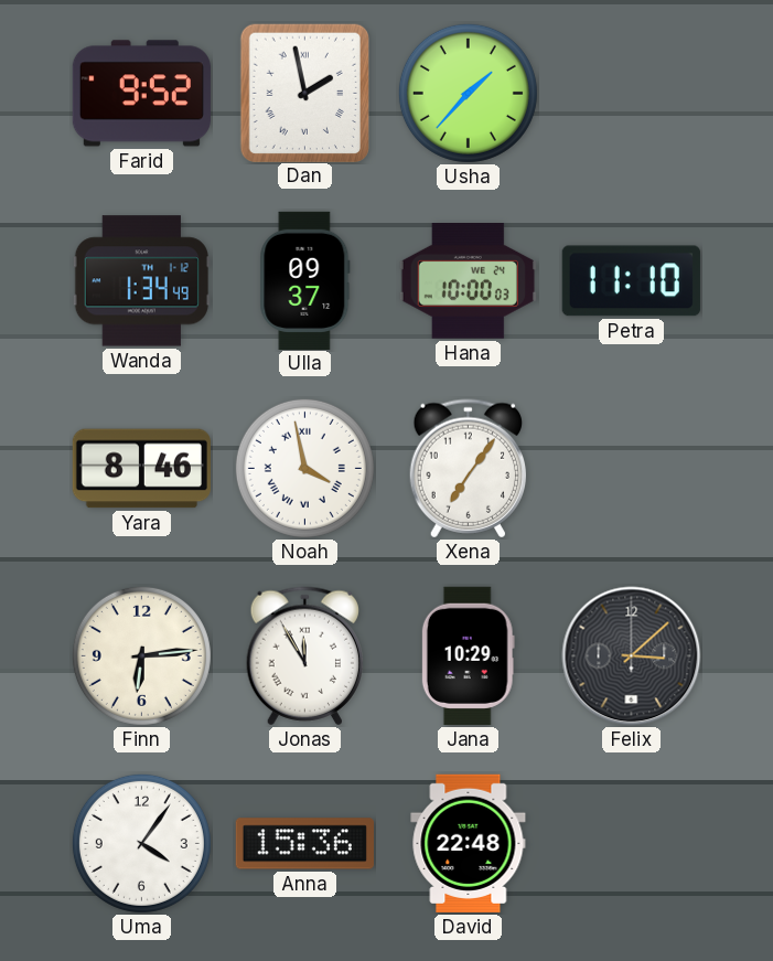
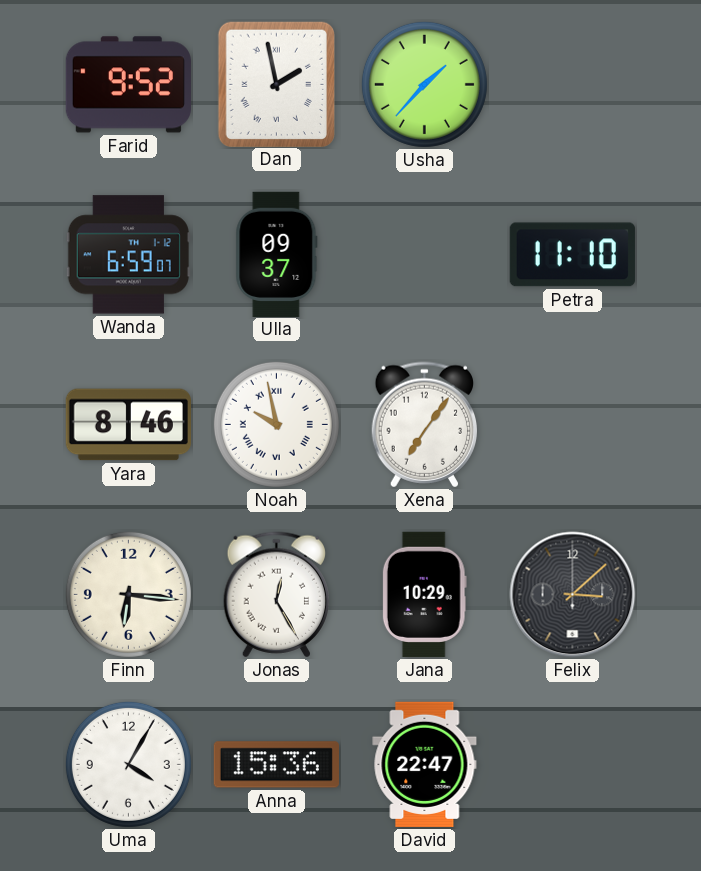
Wanda: 1:34 -> 6:59 (128, 255)
Hana: 10:00 -> none (468, 281)
Noah: 3:58 -> 9:58 (276, 424)
Finn: 6:14 -> 6:16 (128, 594)
Jonas: 11:55 -> 12:25 (276, 595)
Uma: 4:06 -> 4:05 (128, 764)
David: 22:48 -> 22:47 (425, 764)
